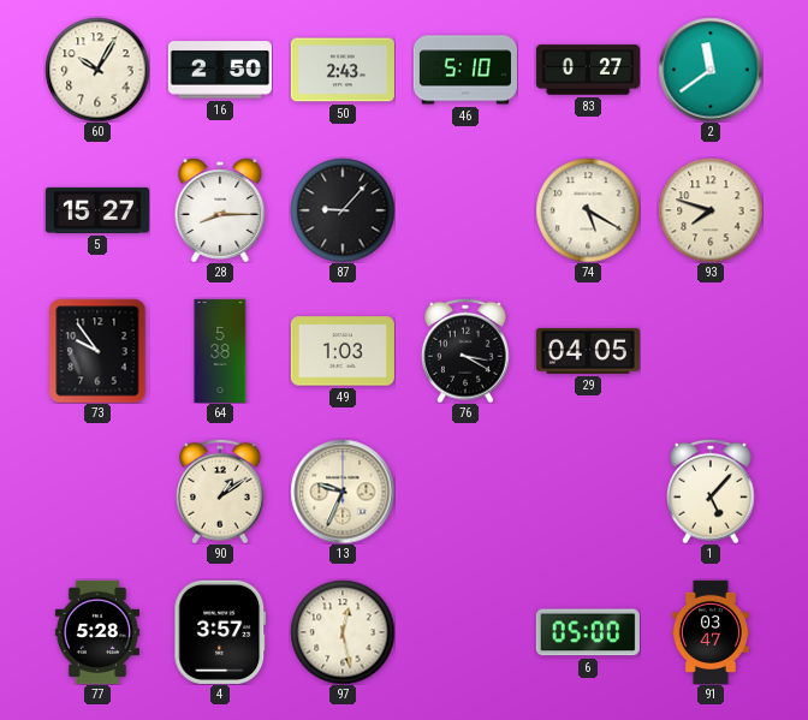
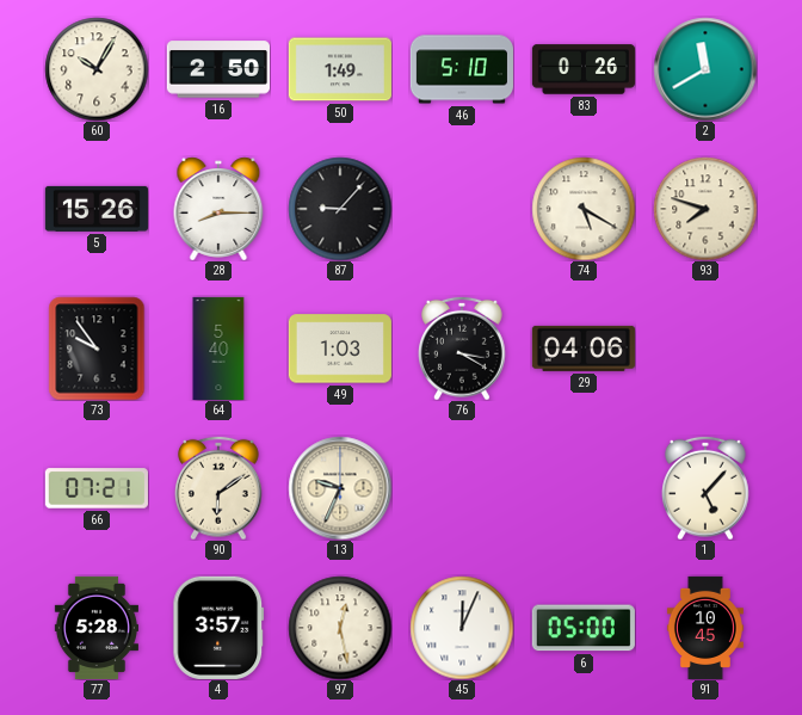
50: 2:43 -> 1:49 (340, 69)
83: 0:27 -> 0:26 (584, 69)
2: 11:39 -> 11:40 (705, 69)
5: 15:27 -> 15:26 (97, 209)
64: 5:38 -> 5:40 (218, 347)
29: 04:05 -> 04:06 (584, 349)
66: none -> 07:21 (97, 488)
90: 1:09 -> 6:09 (220, 488)
45: none -> 12:04 (462, 628)
91: 03:47 -> 10:45 (705, 628)
